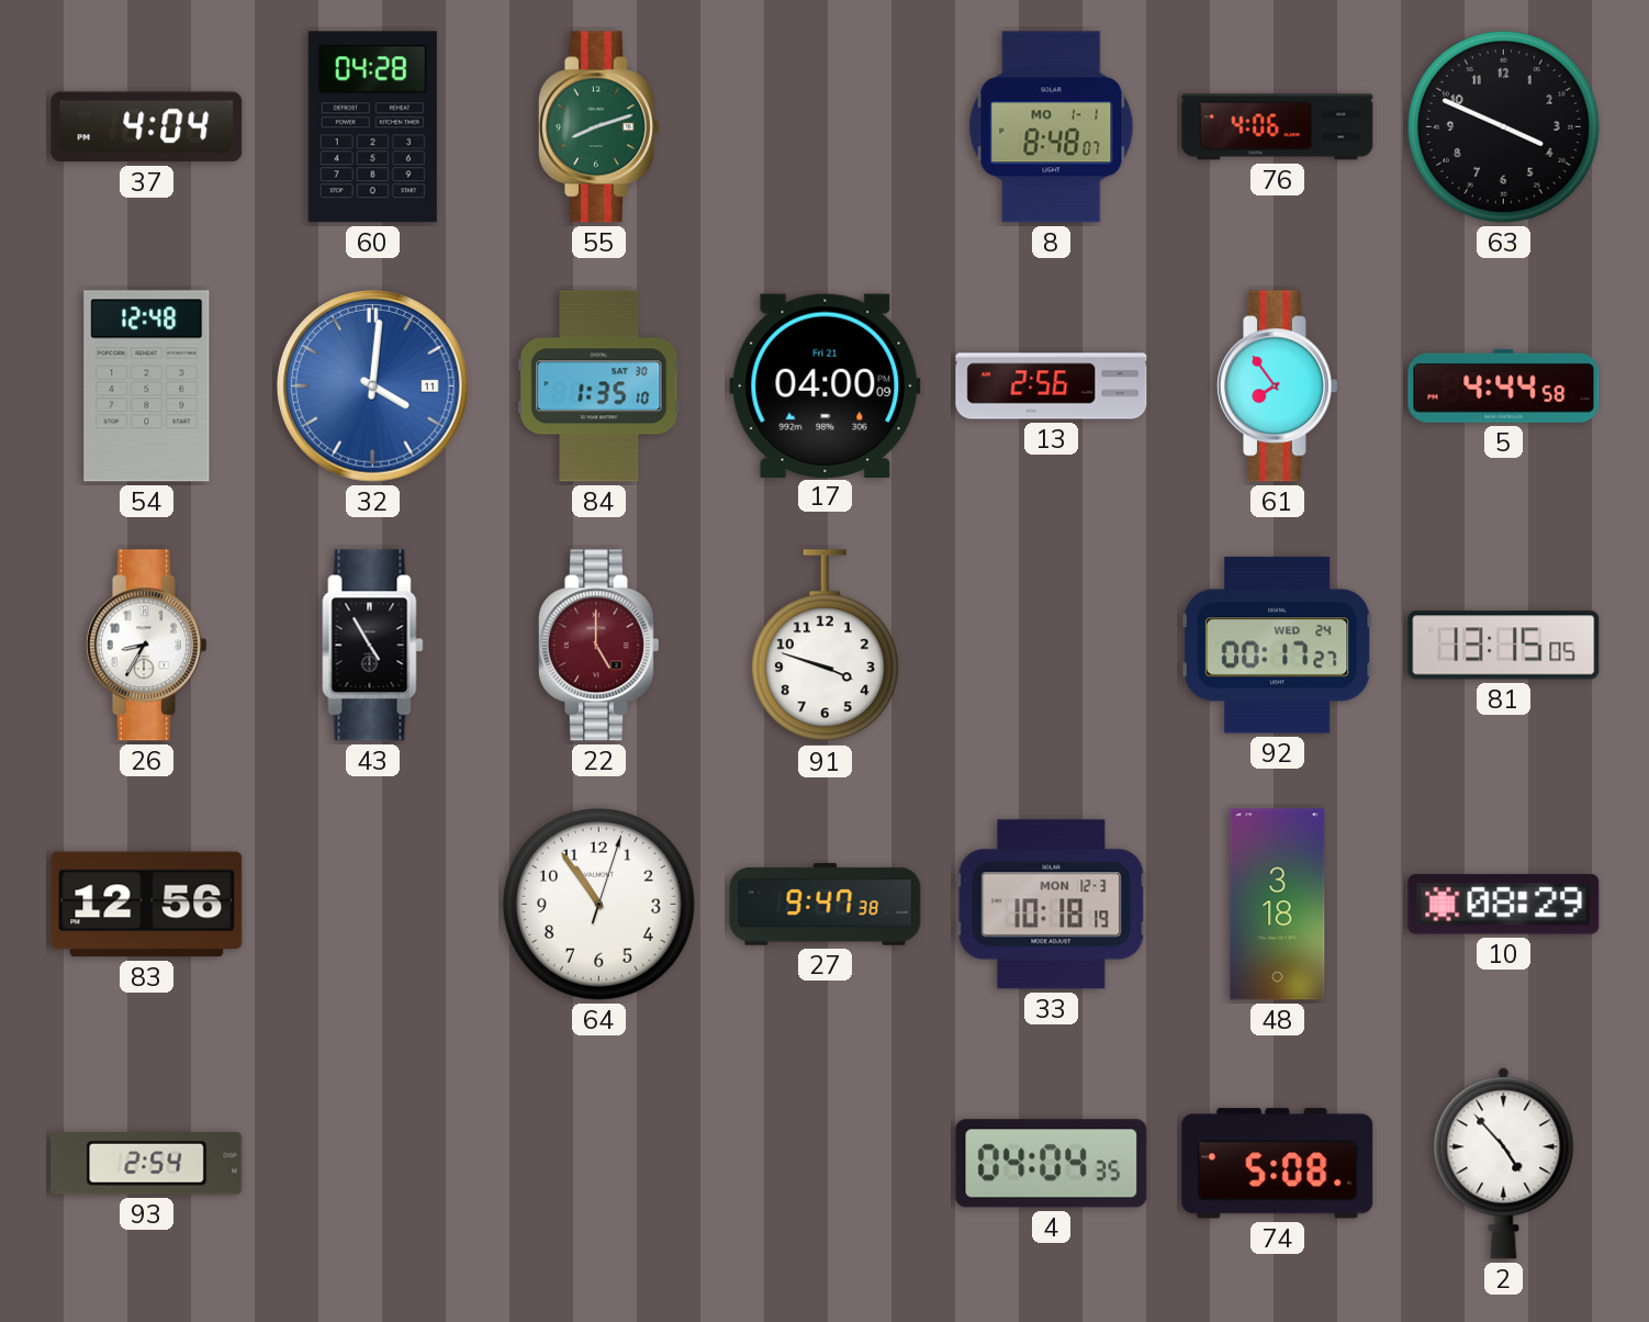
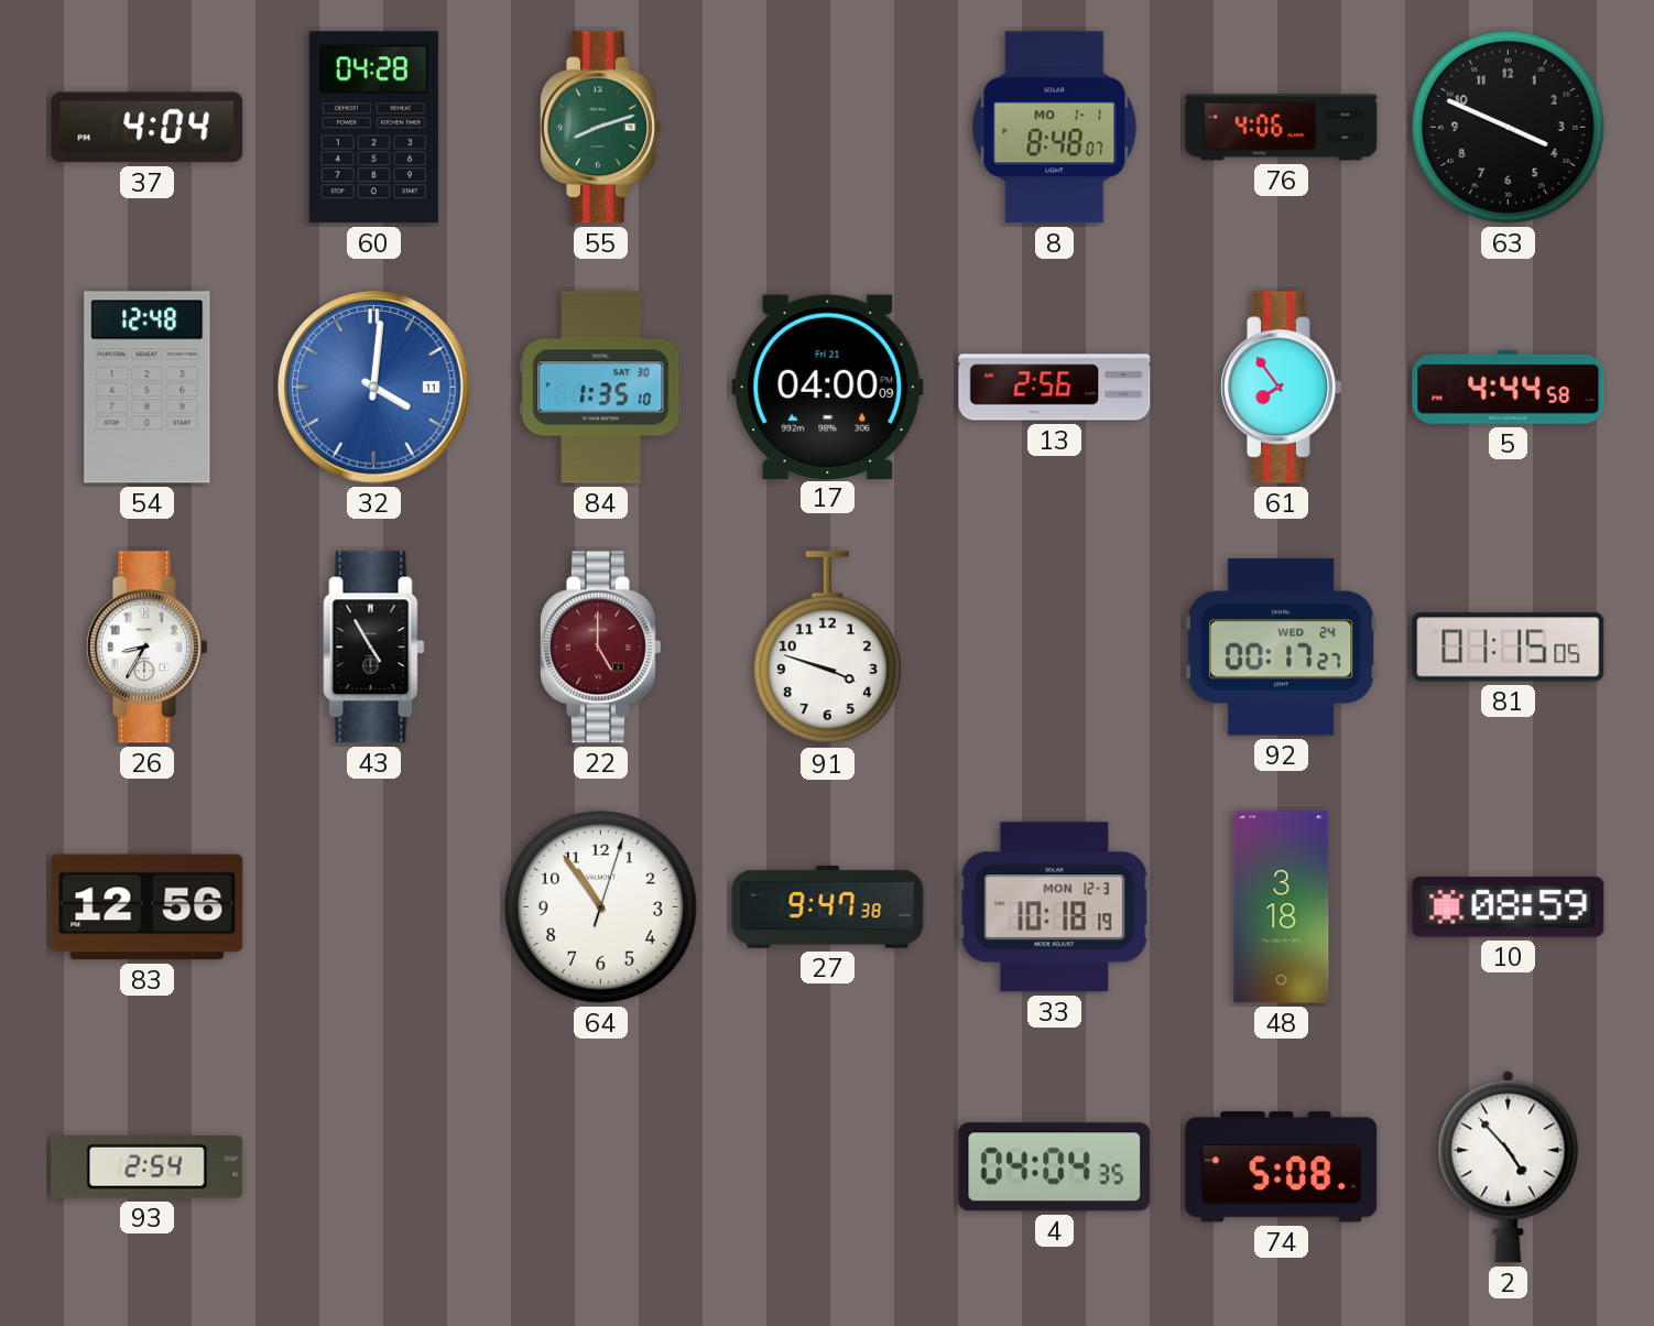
81: 13:15 -> 01:15 (1509, 648)
10: 08:29 -> 08:59 (1509, 907)
